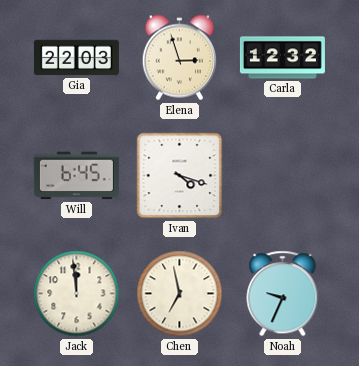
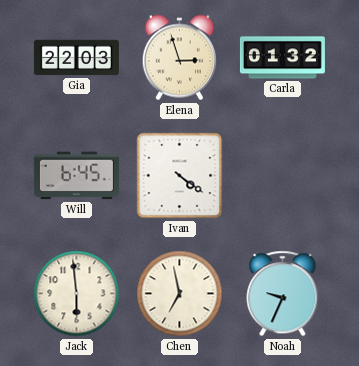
Carla: 12:32 -> 01:32 (282, 58)
Ivan: 4:18 -> 4:21 (180, 176)
Jack: 11:59 -> 5:59 (77, 294)
